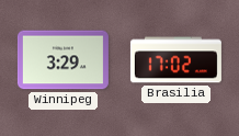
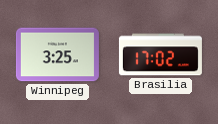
Winnipeg: 3:29 -> 3:25 (57, 55)
